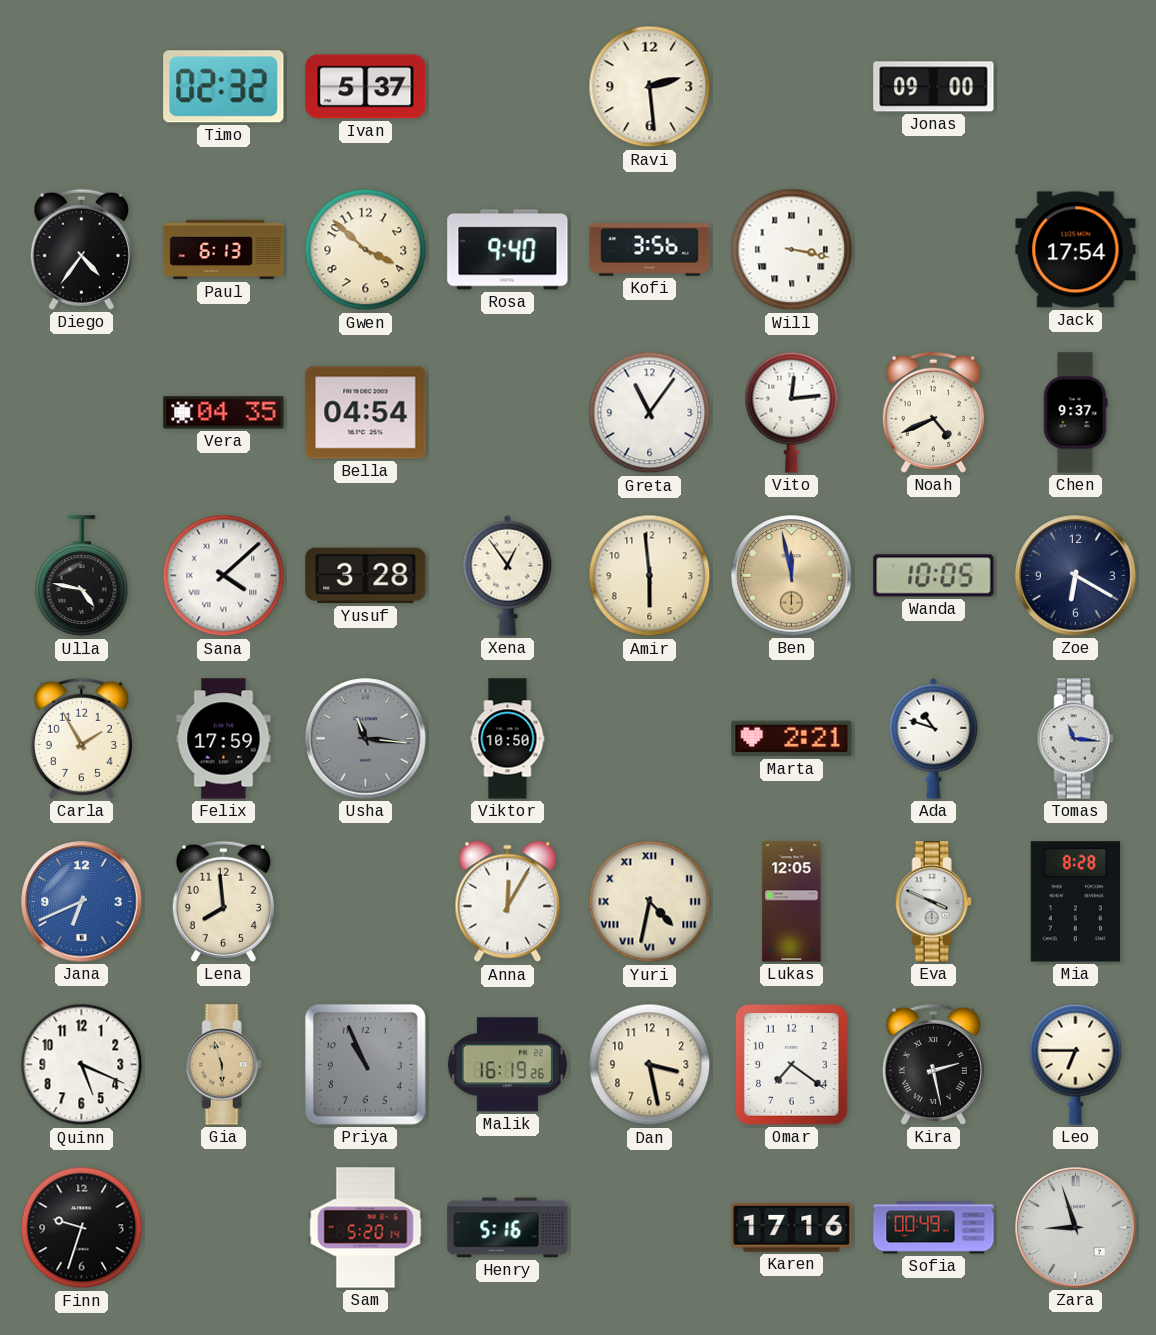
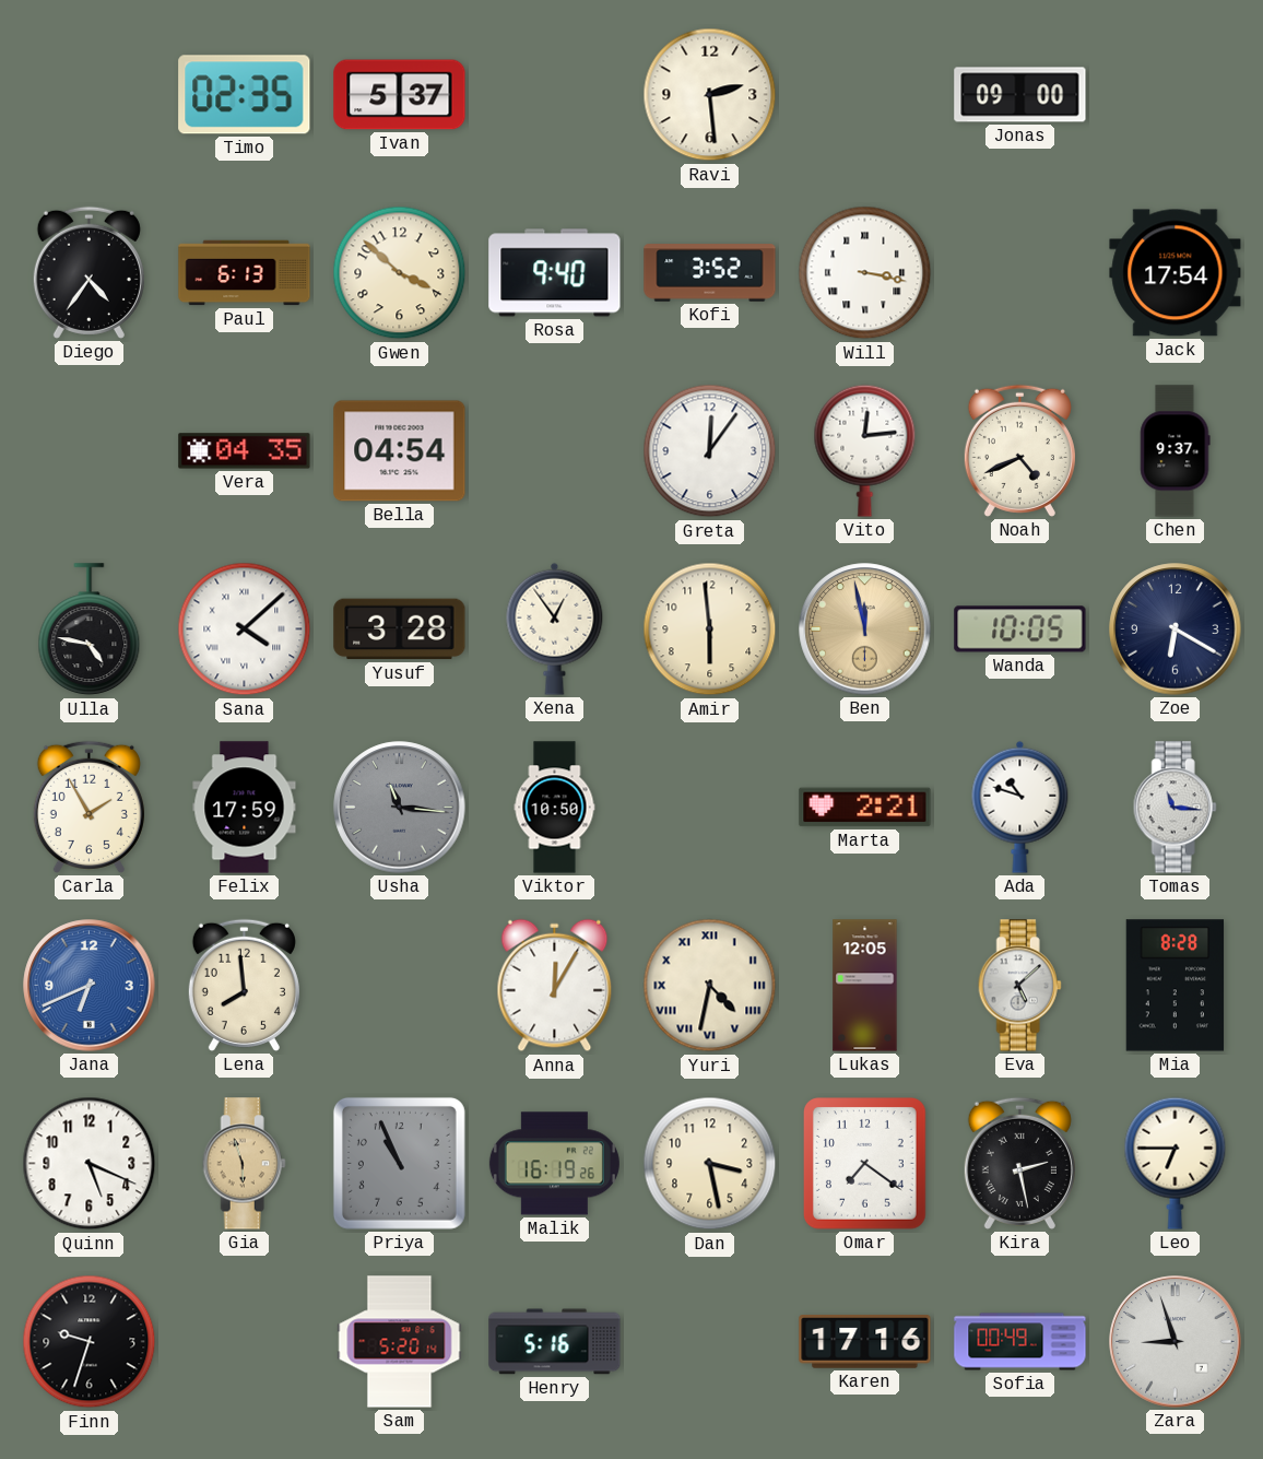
Timo: 02:32 -> 02:35 (245, 95)
Kofi: 3:56 -> 3:52 (710, 273)
Greta: 11:06 -> 12:06 (710, 451)
Eva: 3:49 -> 5:08 (1019, 986)
